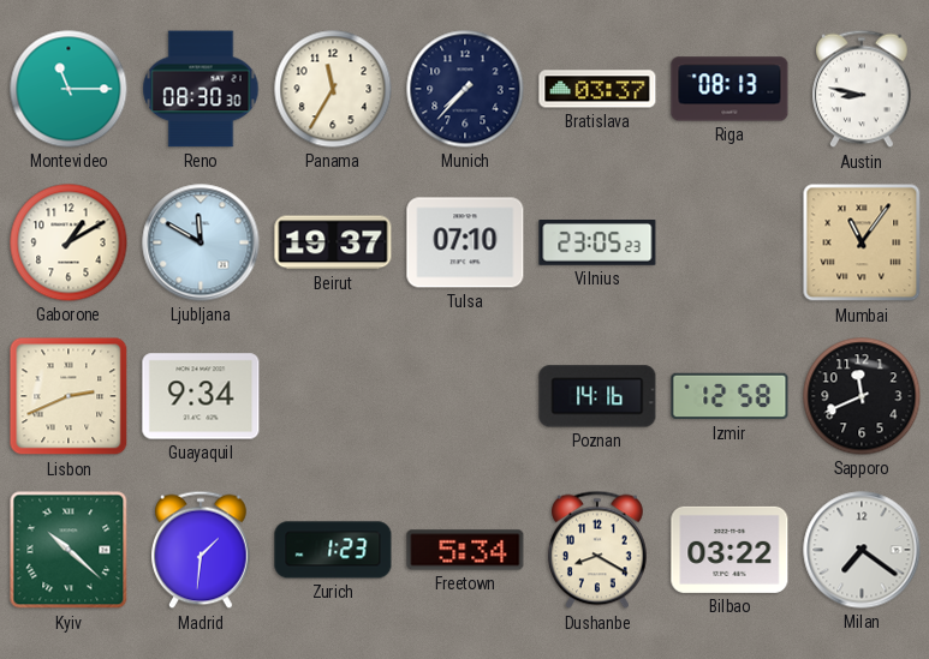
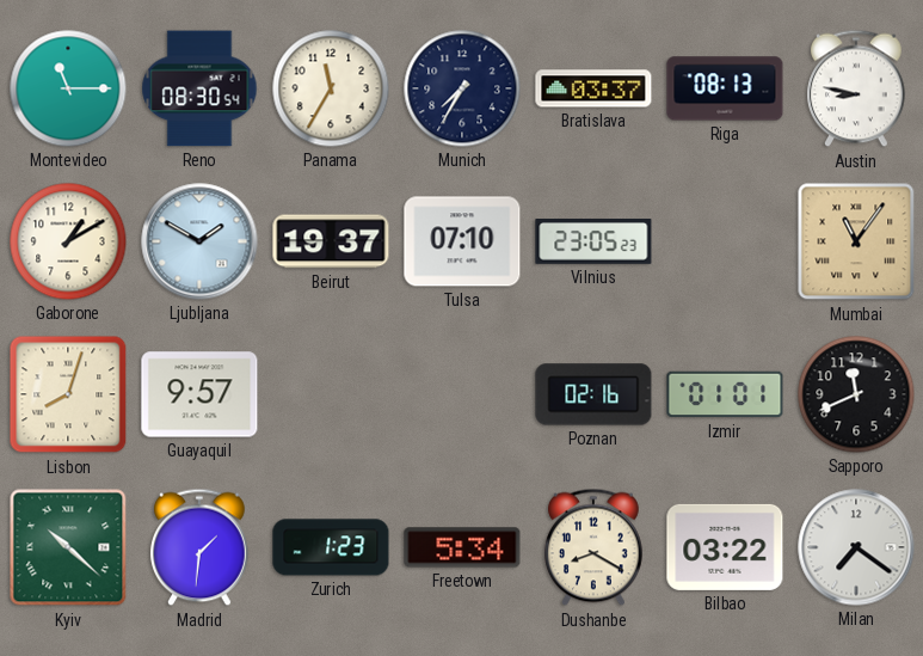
Reno: 08:30:30 -> 08:30:54 (199, 88)
Munich: 7:37 -> 7:35 (462, 88)
Ljubljana: 11:50 -> 1:50 (199, 241)
Lisbon: 2:41 -> 8:03 (68, 394)
Guayaquil: 9:34 -> 9:57 (199, 394)
Poznan: 14:16 -> 02:16 (593, 394)
Izmir: 12:58 -> 01:01 (725, 394)
